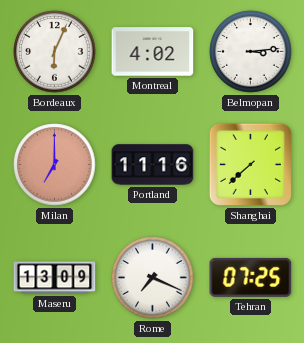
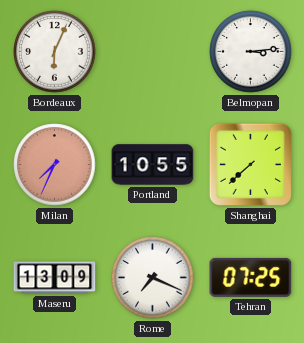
Montreal: 4:02 -> none (153, 52)
Milan: 7:00 -> 7:34 (55, 165)
Portland: 11:16 -> 10:55 (153, 165)
